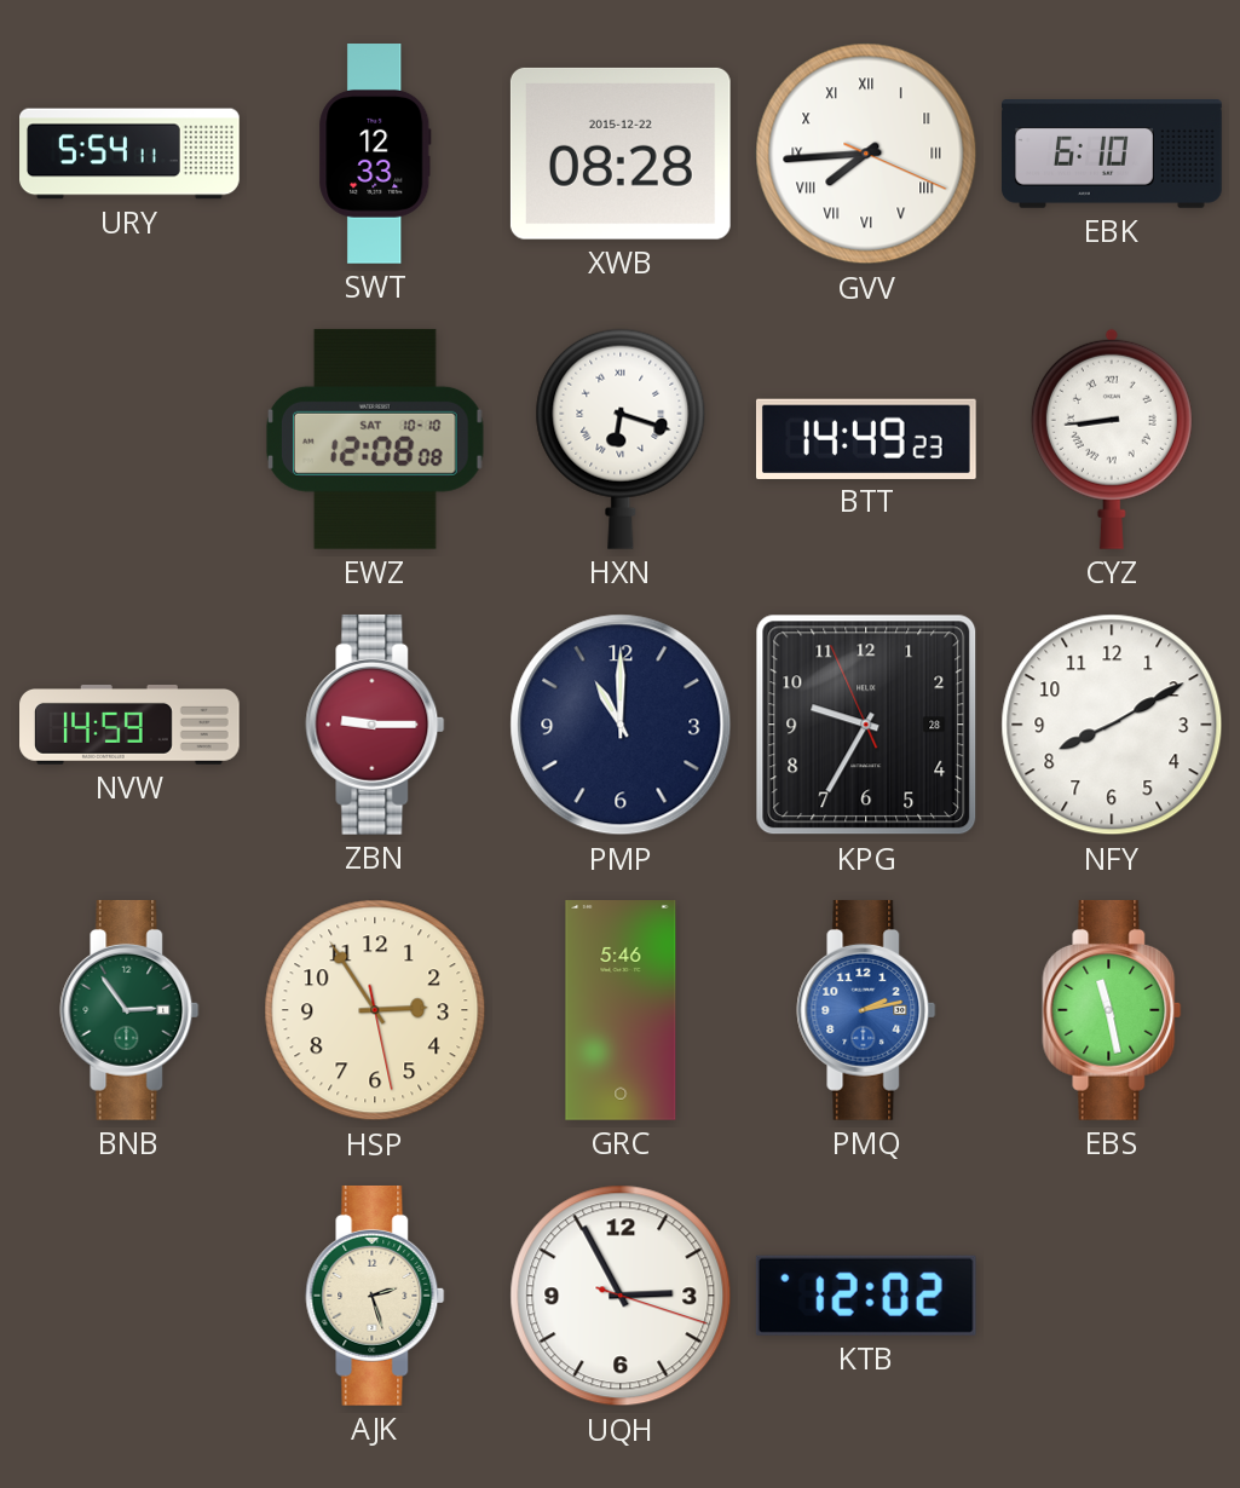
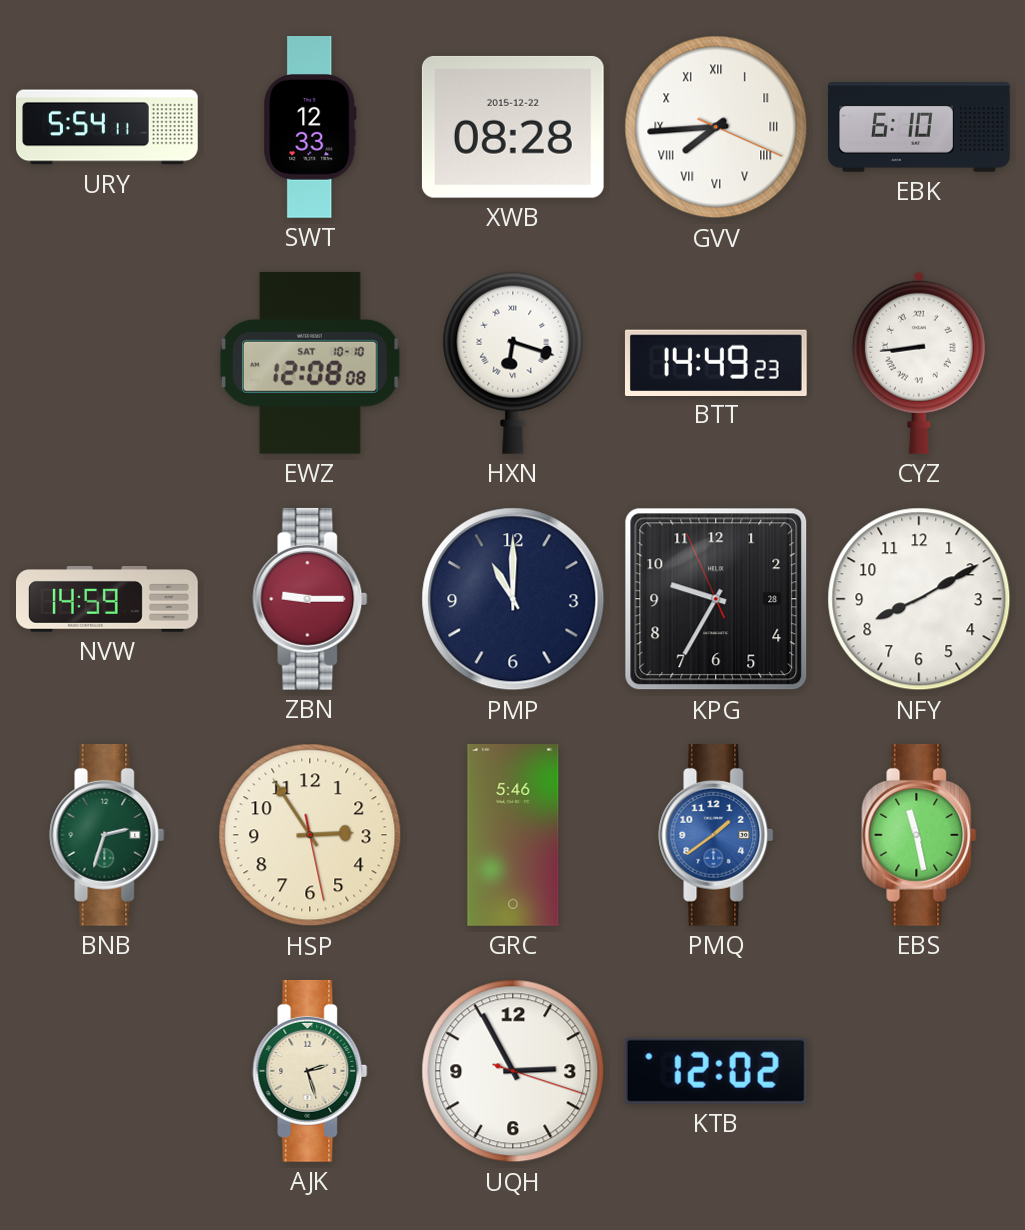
BNB: 2:54 -> 2:33 (107, 835)
PMQ: 2:13 -> 1:39 (716, 835)
